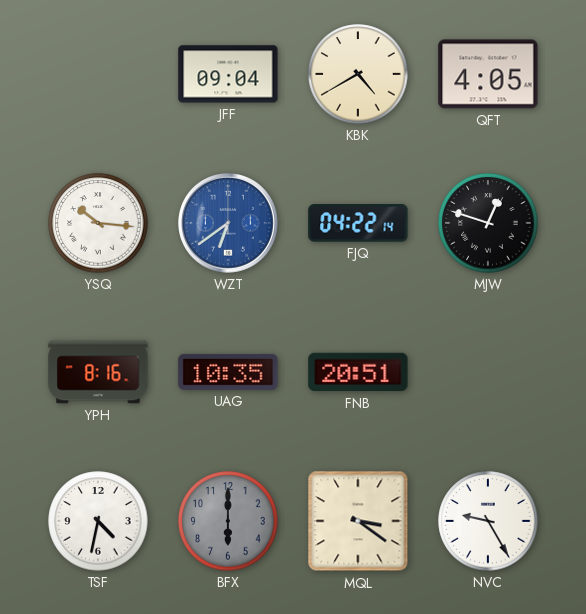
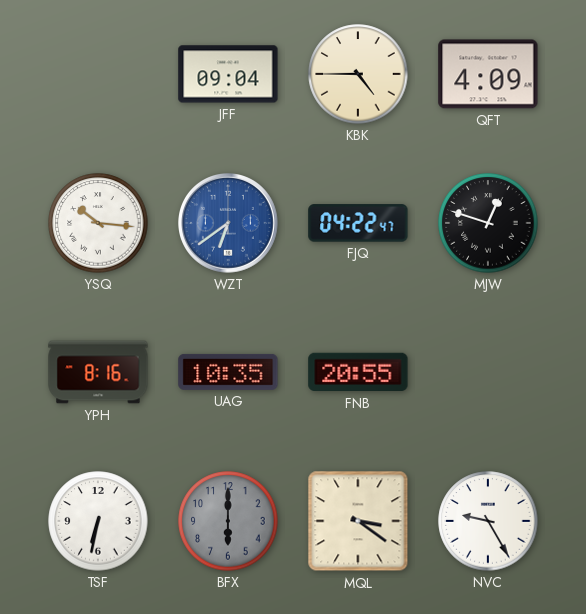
KBK: 4:40 -> 4:45 (358, 74)
QFT: 4:05 -> 4:09 (488, 74)
FJQ: 04:22:14 -> 04:22:47 (358, 223)
FNB: 20:51 -> 20:55 (358, 372)
TSF: 4:32 -> 6:32 (98, 521)
